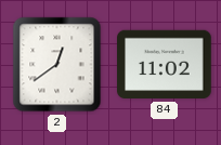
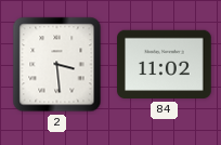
2: 12:39 -> 3:29 (57, 65)
